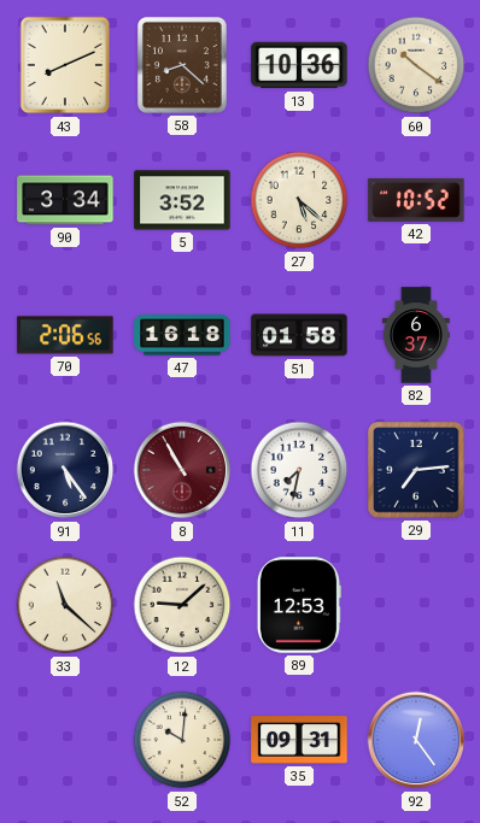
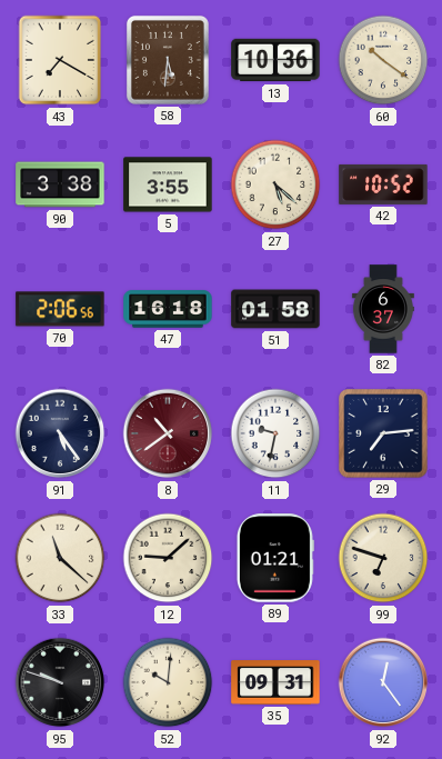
43: 8:11 -> 7:20 (60, 60)
58: 8:22 -> 5:31 (168, 60)
90: 3:34 -> 3:38 (60, 184)
5: 3:52 -> 3:55 (168, 184)
8: 10:55 -> 10:39 (168, 433)
11: 7:32 -> 9:32 (275, 433)
89: 12:53 -> 01:21 (275, 558)
99: none -> 6:48 (383, 558)
95: none -> 9:48 (60, 682)
